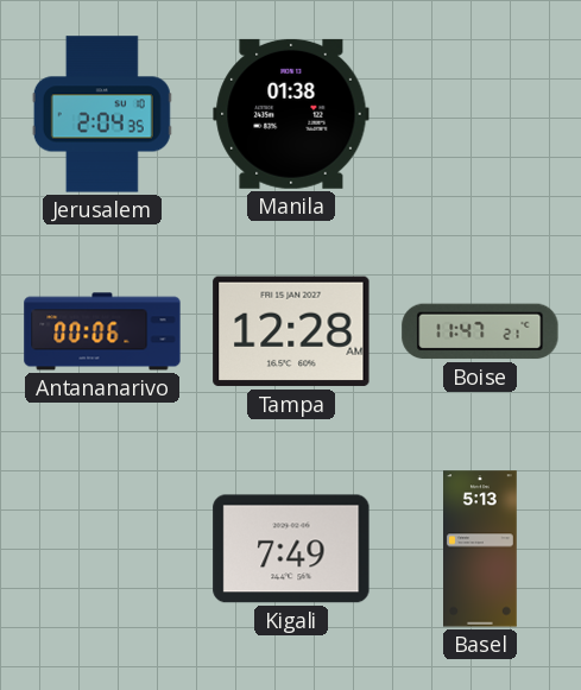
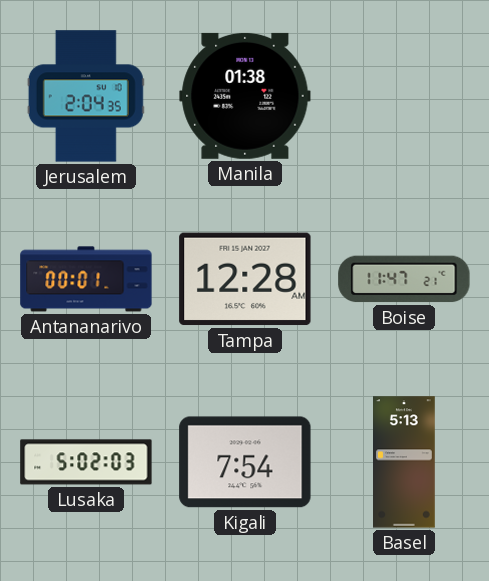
Antananarivo: 00:06 -> 00:01 (86, 279)
Lusaka: none -> 5:02 (86, 462)
Kigali: 7:49 -> 7:54 (245, 462)
